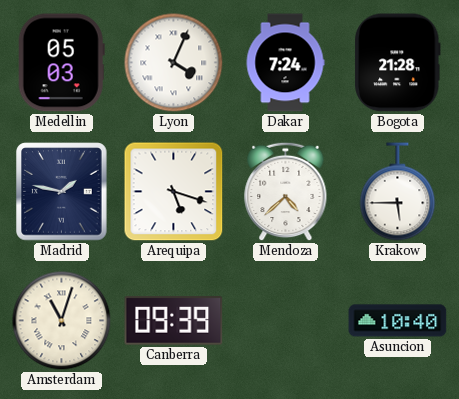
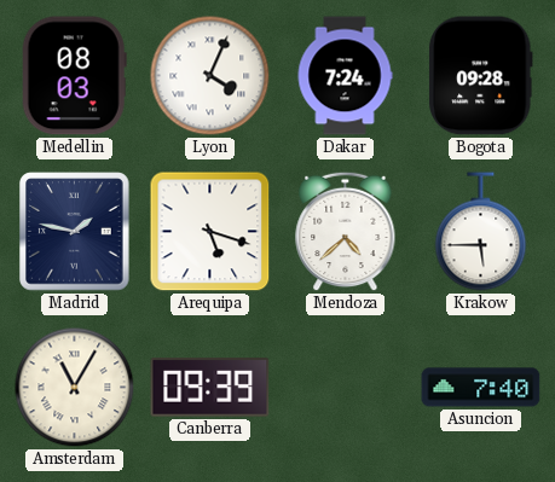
Medellin: 05:03 -> 08:03 (74, 76)
Bogota: 21:28 -> 09:28 (481, 76)
Amsterdam: 11:03 -> 11:05 (75, 388)
Asuncion: 10:40 -> 7:40 (481, 388)
